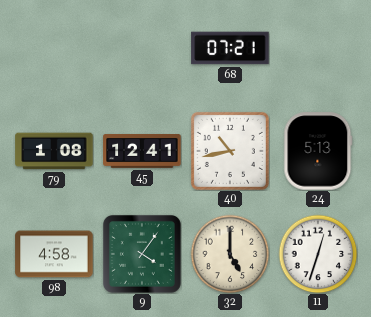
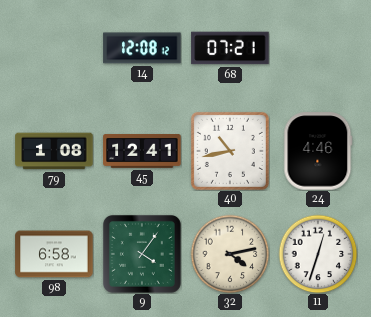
14: none -> 12:08 (142, 48)
24: 5:13 -> 4:46 (318, 151)
98: 4:58 -> 6:58 (54, 254)
32: 5:00 -> 4:13 (230, 254)
